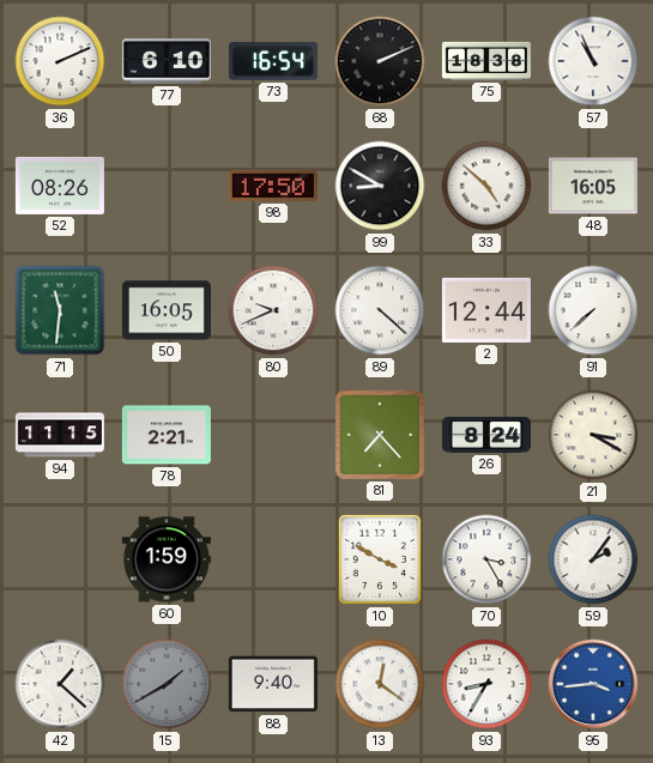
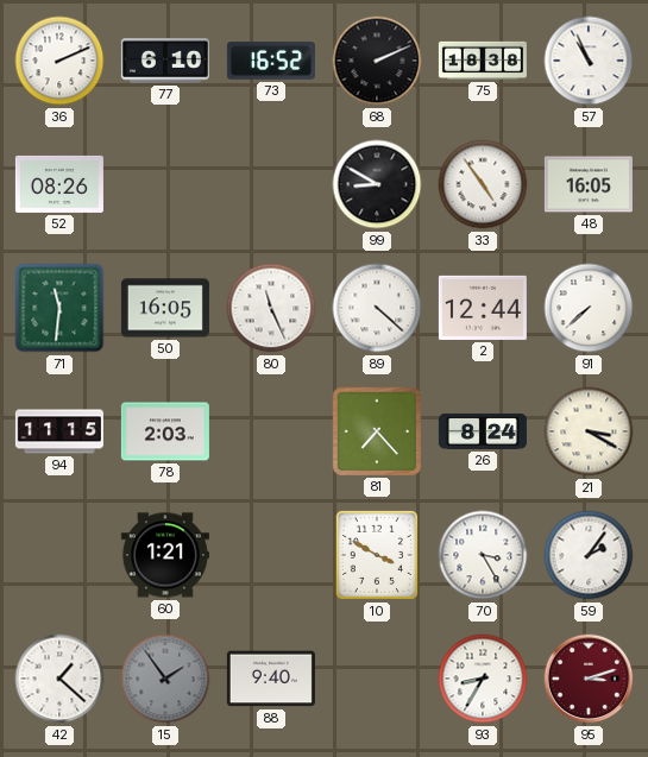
73: 16:54 -> 16:52 (271, 61)
98: 17:50 -> none (273, 186)
33: 4:52 -> 4:54 (483, 184)
80: 9:41 -> 11:26 (271, 308)
78: 2:21 -> 2:03 (165, 431)
60: 1:59 -> 1:21 (165, 555)
15: 1:40 -> 1:54 (165, 679)
13: 12:21 -> none (380, 684)
95: 3:44 -> 3:12 (589, 679)
95 dial: blue -> burgundy (589, 679)
